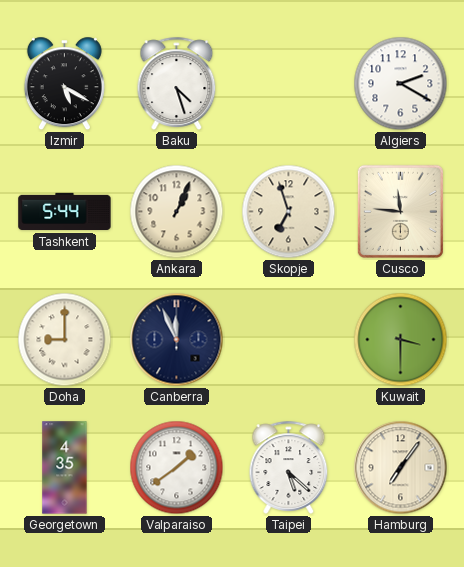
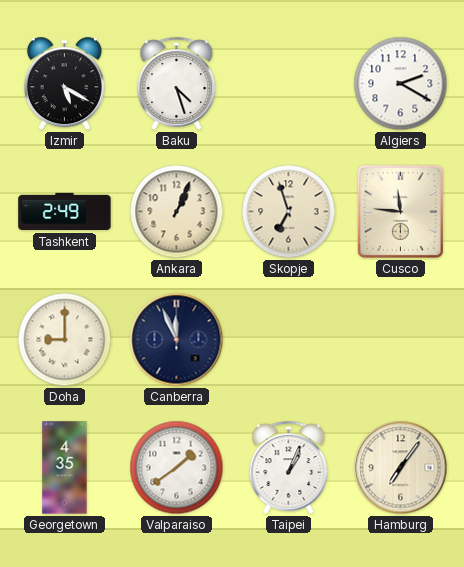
Tashkent: 5:44 -> 2:49 (65, 212)
Kuwait: 3:30 -> none (401, 340)
Taipei: 5:22 -> 1:04 (289, 467)
